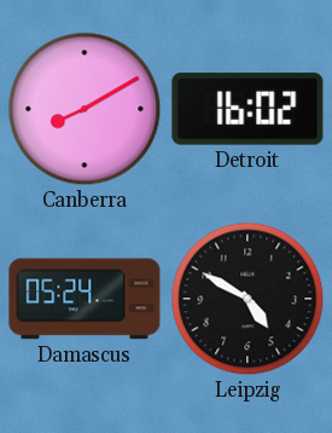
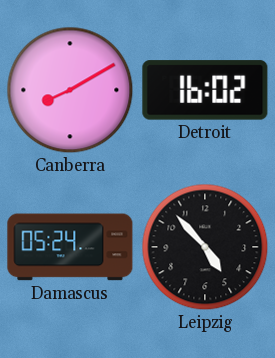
Leipzig: 4:50 -> 4:53 (205, 247)
